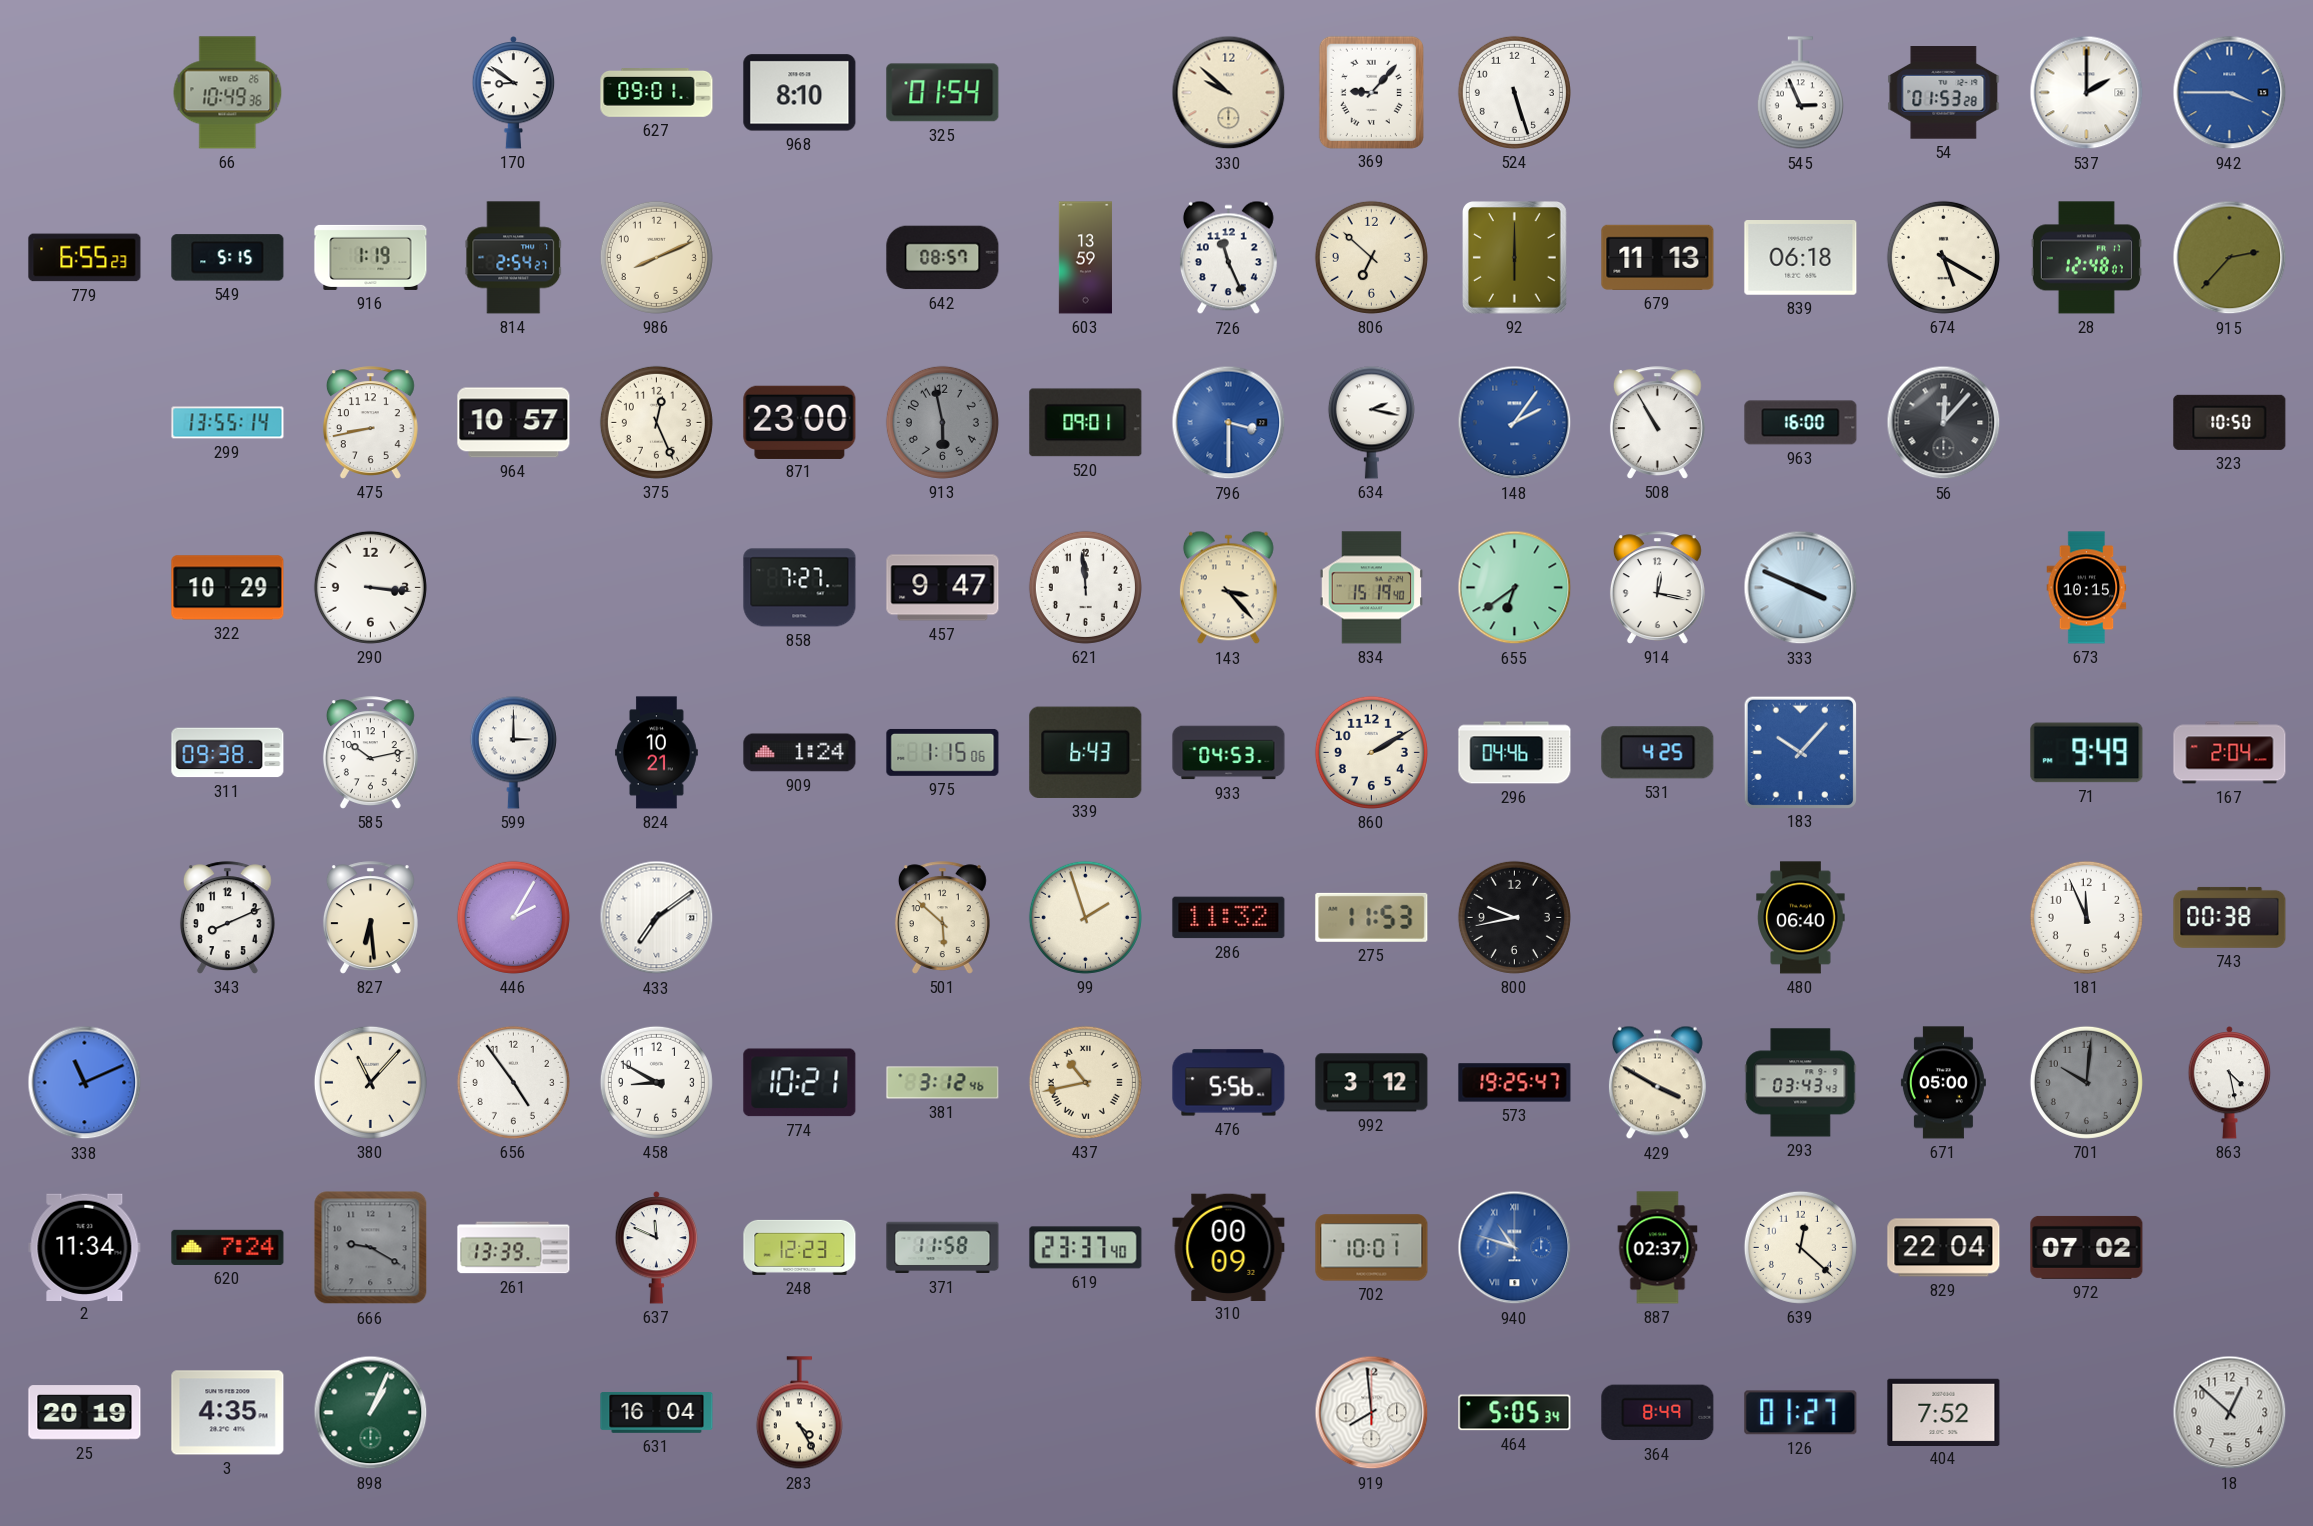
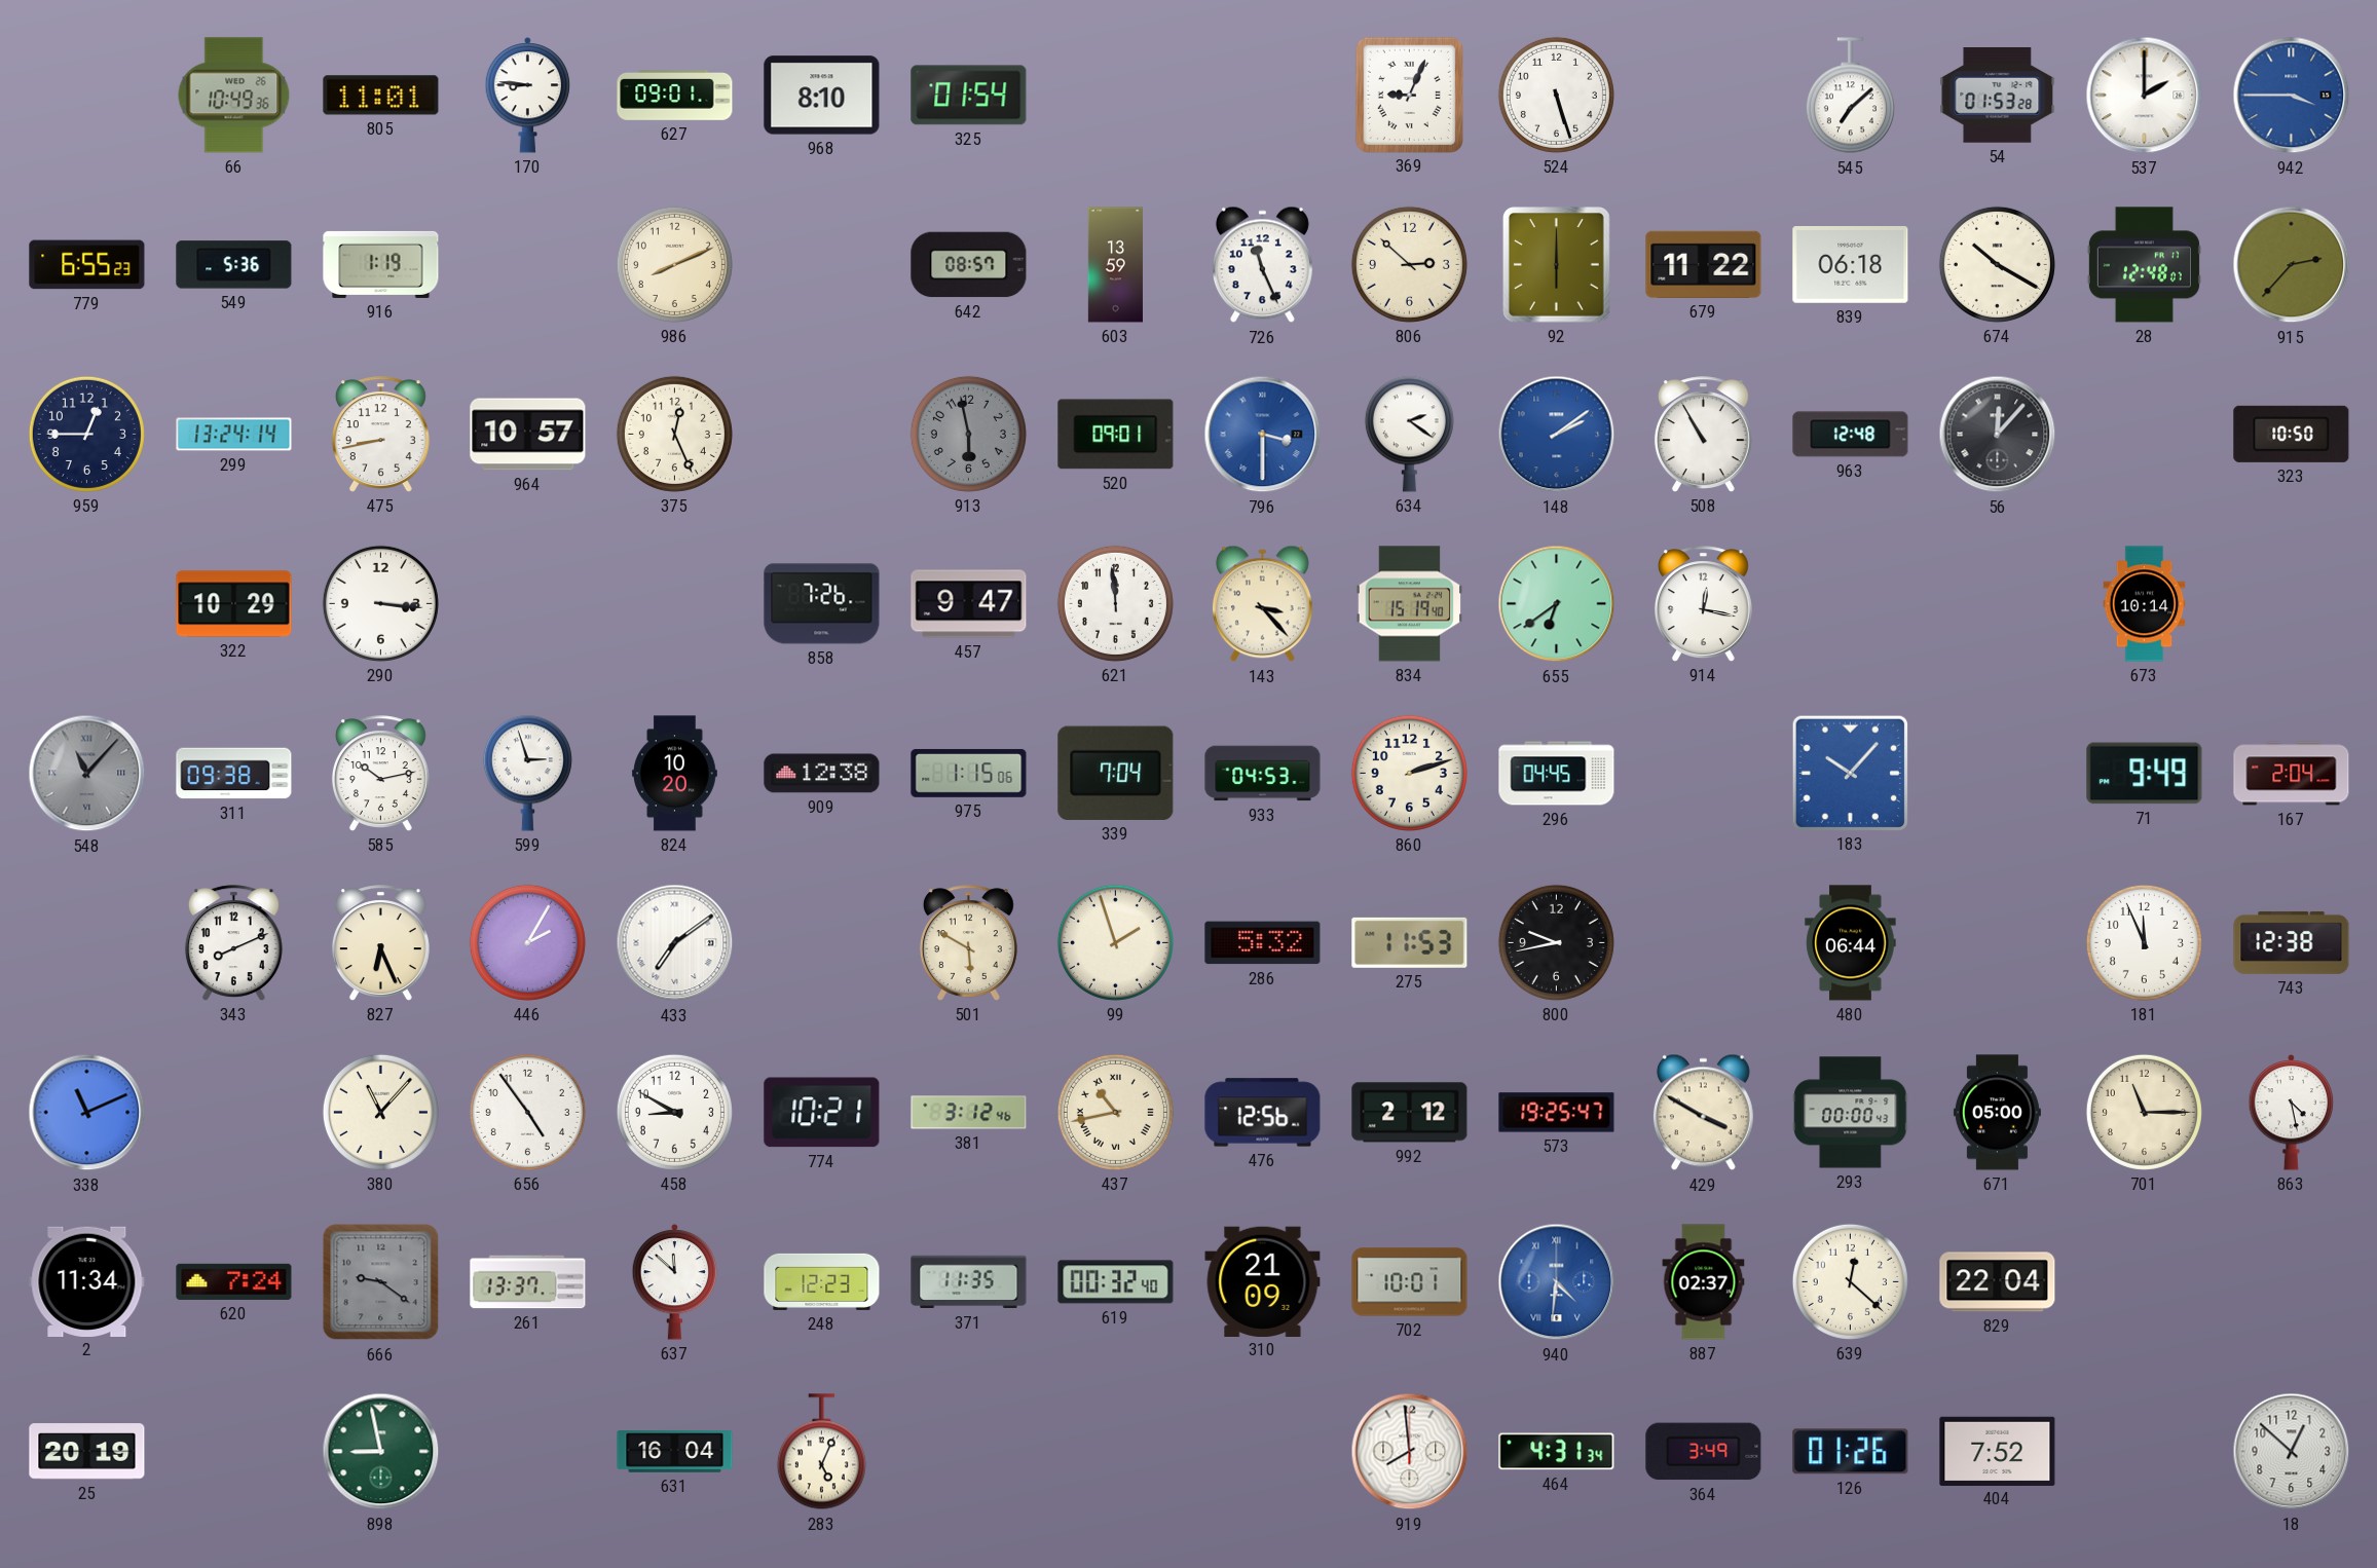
805: none -> 11:01 (381, 96)
170: 8:51 -> 8:46 (528, 96)
330: 9:52 -> none (1229, 93)
369: 9:07 -> 9:04 (1409, 95)
545: 2:56 -> 7:08 (1850, 96)
549: 5:15 -> 5:36 (234, 265)
814: 2:54 -> none (514, 258)
806: 6:52 -> 2:52 (1409, 264)
679: 11:13 -> 11:22 (1704, 264)
674: 5:20 -> 10:20 (1997, 264)
959: none -> 12:45 (86, 434)
299: 13:55 -> 13:24 (234, 435)
871: 23:00 -> none (800, 422)
634: 2:17 -> 2:21 (1409, 434)
148: 2:06 -> 2:09 (1557, 435)
963: 16:00 -> 12:48 (1851, 435)
858: 7:27 -> 7:26 (822, 604)
333: 3:49 -> none (1801, 588)
673: 10:15 -> 10:14 (2145, 604)
548: none -> 11:07 (87, 774)
599: 3:00 -> 2:57 (527, 773)
824: 10:21 -> 10:20 (675, 774)
909: 1:24 -> 12:38 (822, 774)
339: 6:43 -> 7:04 (1116, 773)
860: 2:10 -> 2:12 (1409, 773)
296: 04:46 -> 04:45 (1557, 774)
531: 4:25 -> none (1658, 753)
827: 6:29 -> 6:26 (380, 943)
501: 5:52 -> 5:50 (968, 943)
286: 11:32 -> 5:32 (1263, 943)
480: 06:40 -> 06:44 (1851, 943)
743: 00:38 -> 12:38 (2292, 942)
476: 5:56 -> 12:56 (1263, 1113)
992: 3:12 -> 2:12 (1410, 1113)
293: 03:43 -> 00:00 (1851, 1113)
701: 10:01 -> 11:15 (2144, 1112)
701 dial: grey -> cream (2144, 1112)
666: 9:20 -> 9:21 (381, 1282)
261: 13:39 -> 13:37 (528, 1282)
637: 11:49 -> 11:52 (675, 1282)
371: 11:58 -> 11:35 (969, 1282)
619: 23:37 -> 00:32 (1116, 1282)
310: 00:09 -> 21:09 (1263, 1281)
940: 10:48 -> 4:31 (1557, 1282)
972: 07:02 -> none (2087, 1247)
3: 4:35 -> none (228, 1413)
898: 1:04 -> 8:58 (381, 1452)
283: 4:25 -> 5:04 (821, 1452)
464: 5:05 -> 4:31 (1557, 1452)
364: 8:49 -> 3:49 (1704, 1452)
126: 01:27 -> 01:26 (1851, 1452)
